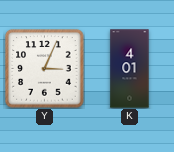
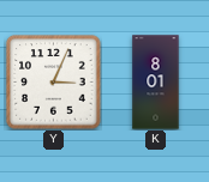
K: 4:01 -> 8:01 (156, 83)
